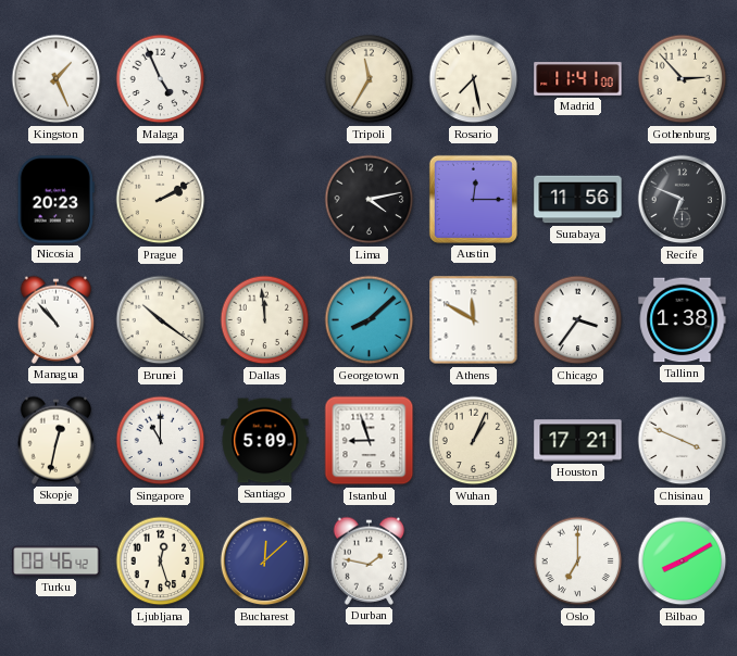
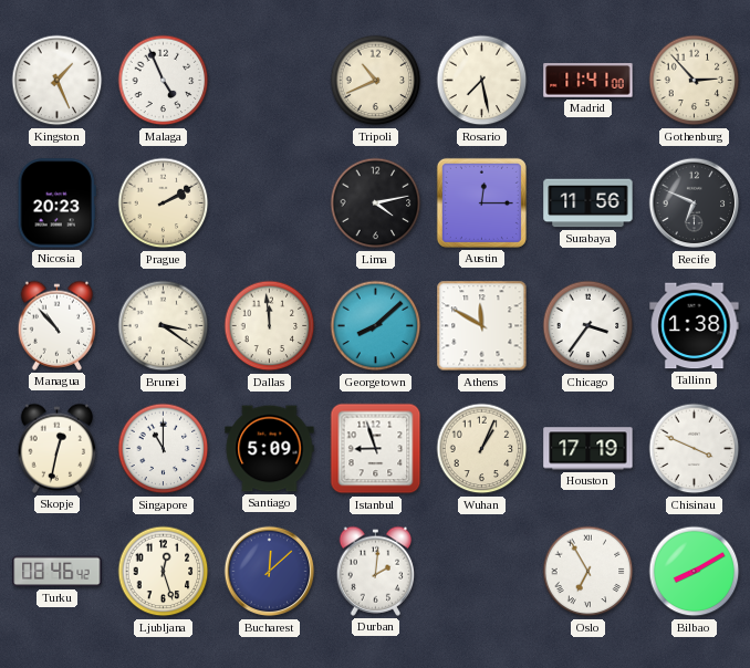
Tripoli: 11:35 -> 10:41 (376, 81)
Brunei: 10:21 -> 3:21 (164, 326)
Houston: 17:21 -> 17:19 (588, 449)
Durban: 1:47 -> 2:01 (376, 571)
Oslo: 7:00 -> 6:55 (588, 572)
